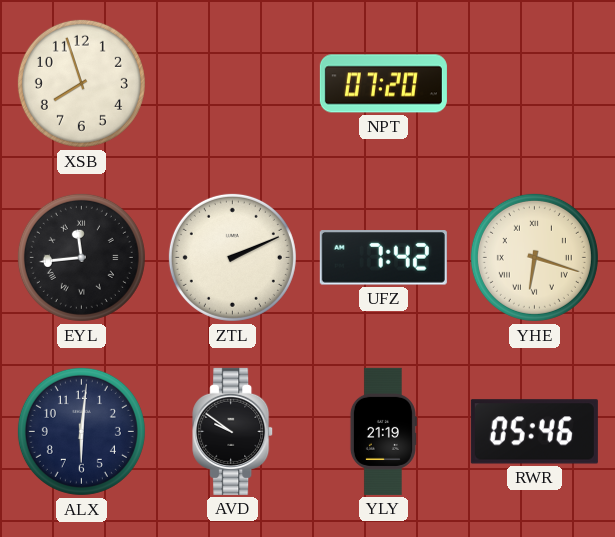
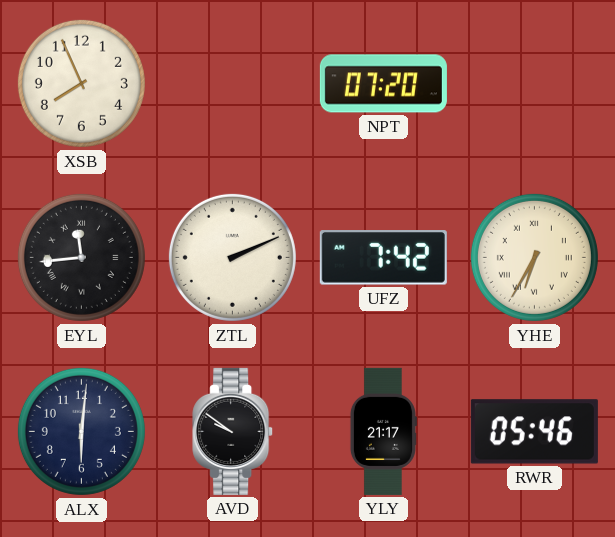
XSB: 7:57 -> 7:56 (81, 83)
YHE: 6:18 -> 6:35 (534, 257)
YLY: 21:19 -> 21:17 (383, 431)
